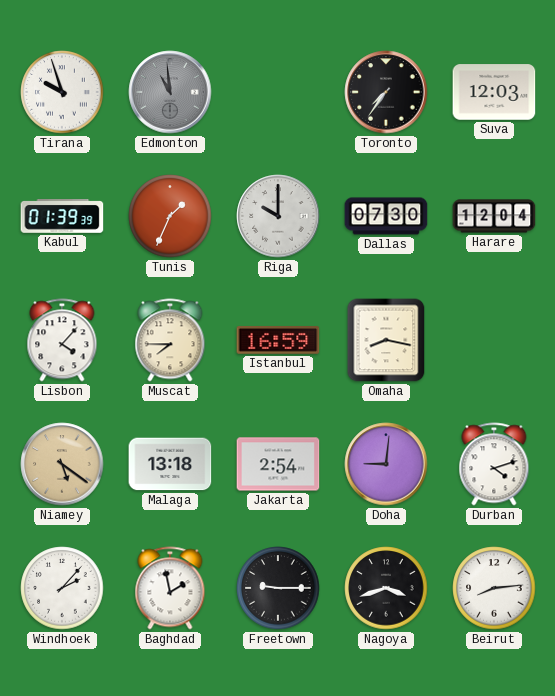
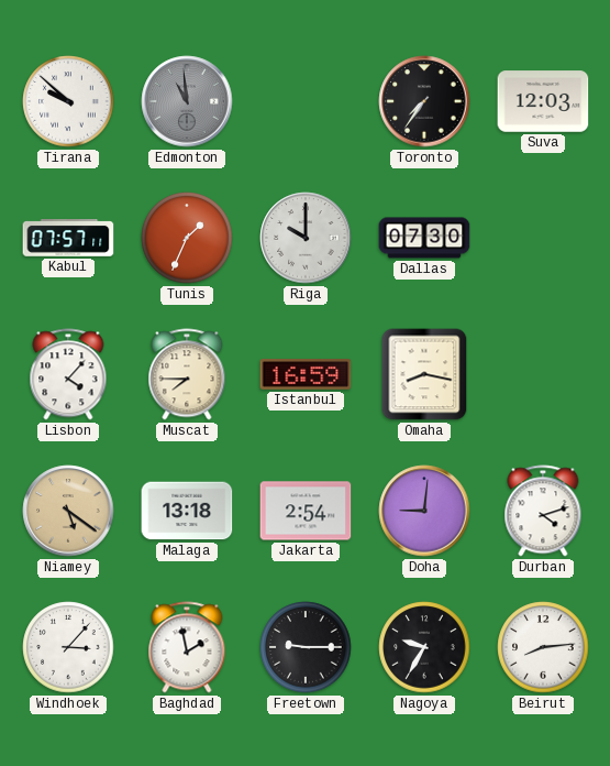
Tirana: 9:57 -> 9:52 (68, 101)
Kabul: 01:39 -> 07:57 (68, 239)
Harare: 12:04 -> none (494, 216)
Windhoek: 2:07 -> 3:07 (68, 647)
Nagoya: 3:42 -> 9:35 (424, 647)
